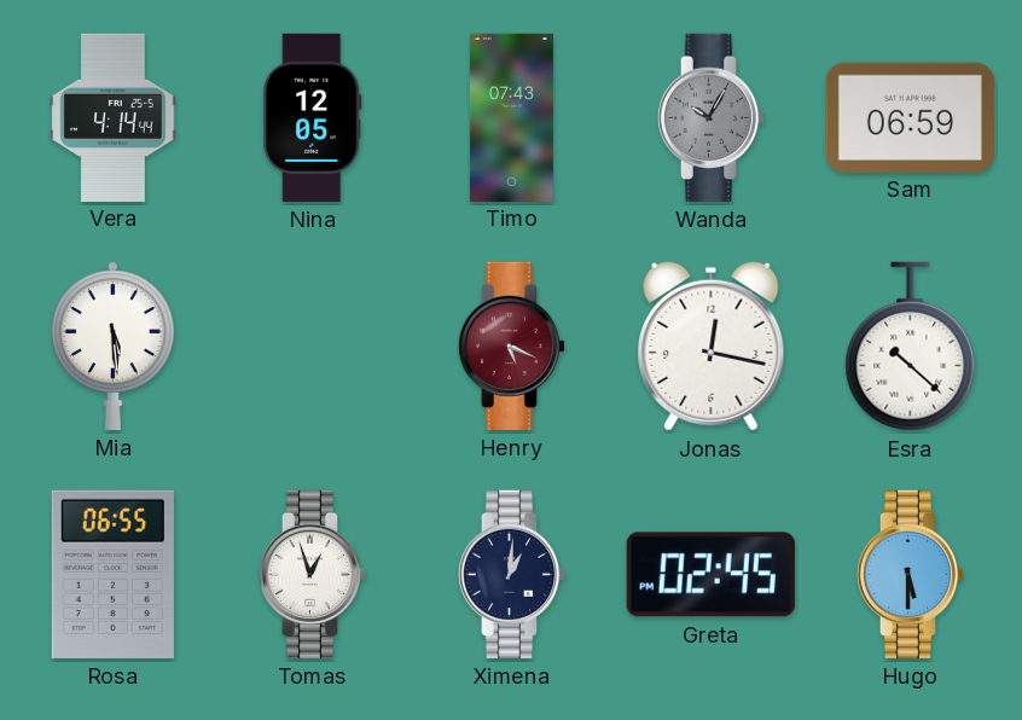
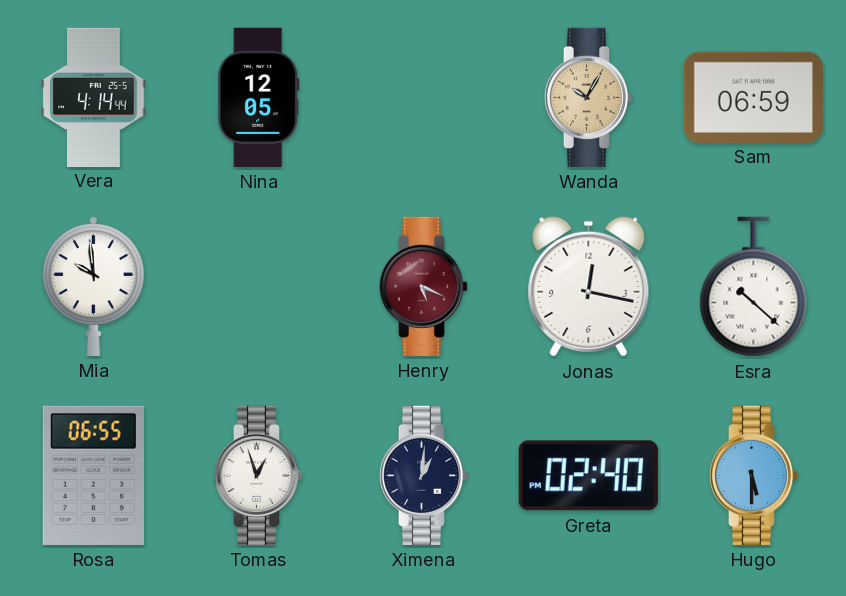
Timo: 07:43 -> none (511, 117)
Wanda dial: grey -> champagne (589, 97)
Mia: 5:29 -> 9:59 (93, 286)
Greta: 02:45 -> 02:40 (588, 476)
